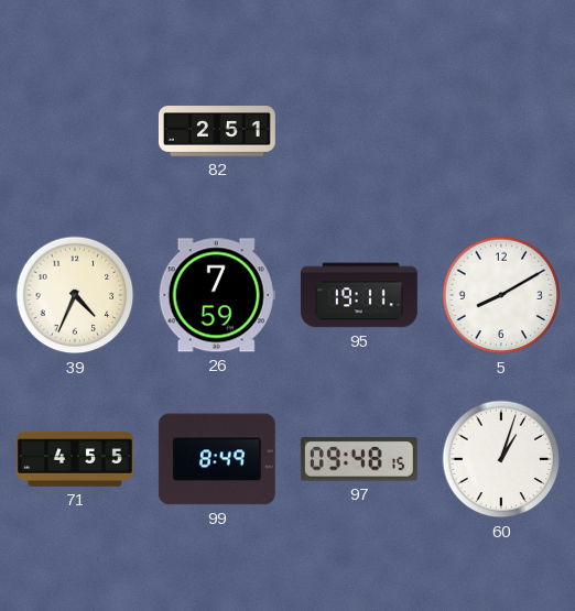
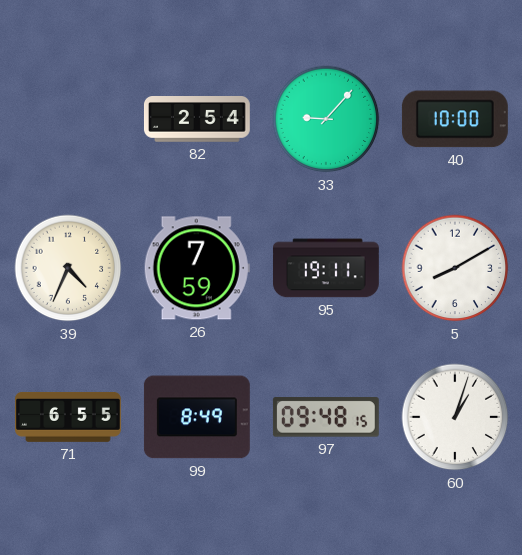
82: 2:51 -> 2:54 (197, 120)
33: none -> 9:07 (326, 119)
40: none -> 10:00 (455, 119)
71: 4:55 -> 6:55 (69, 417)
